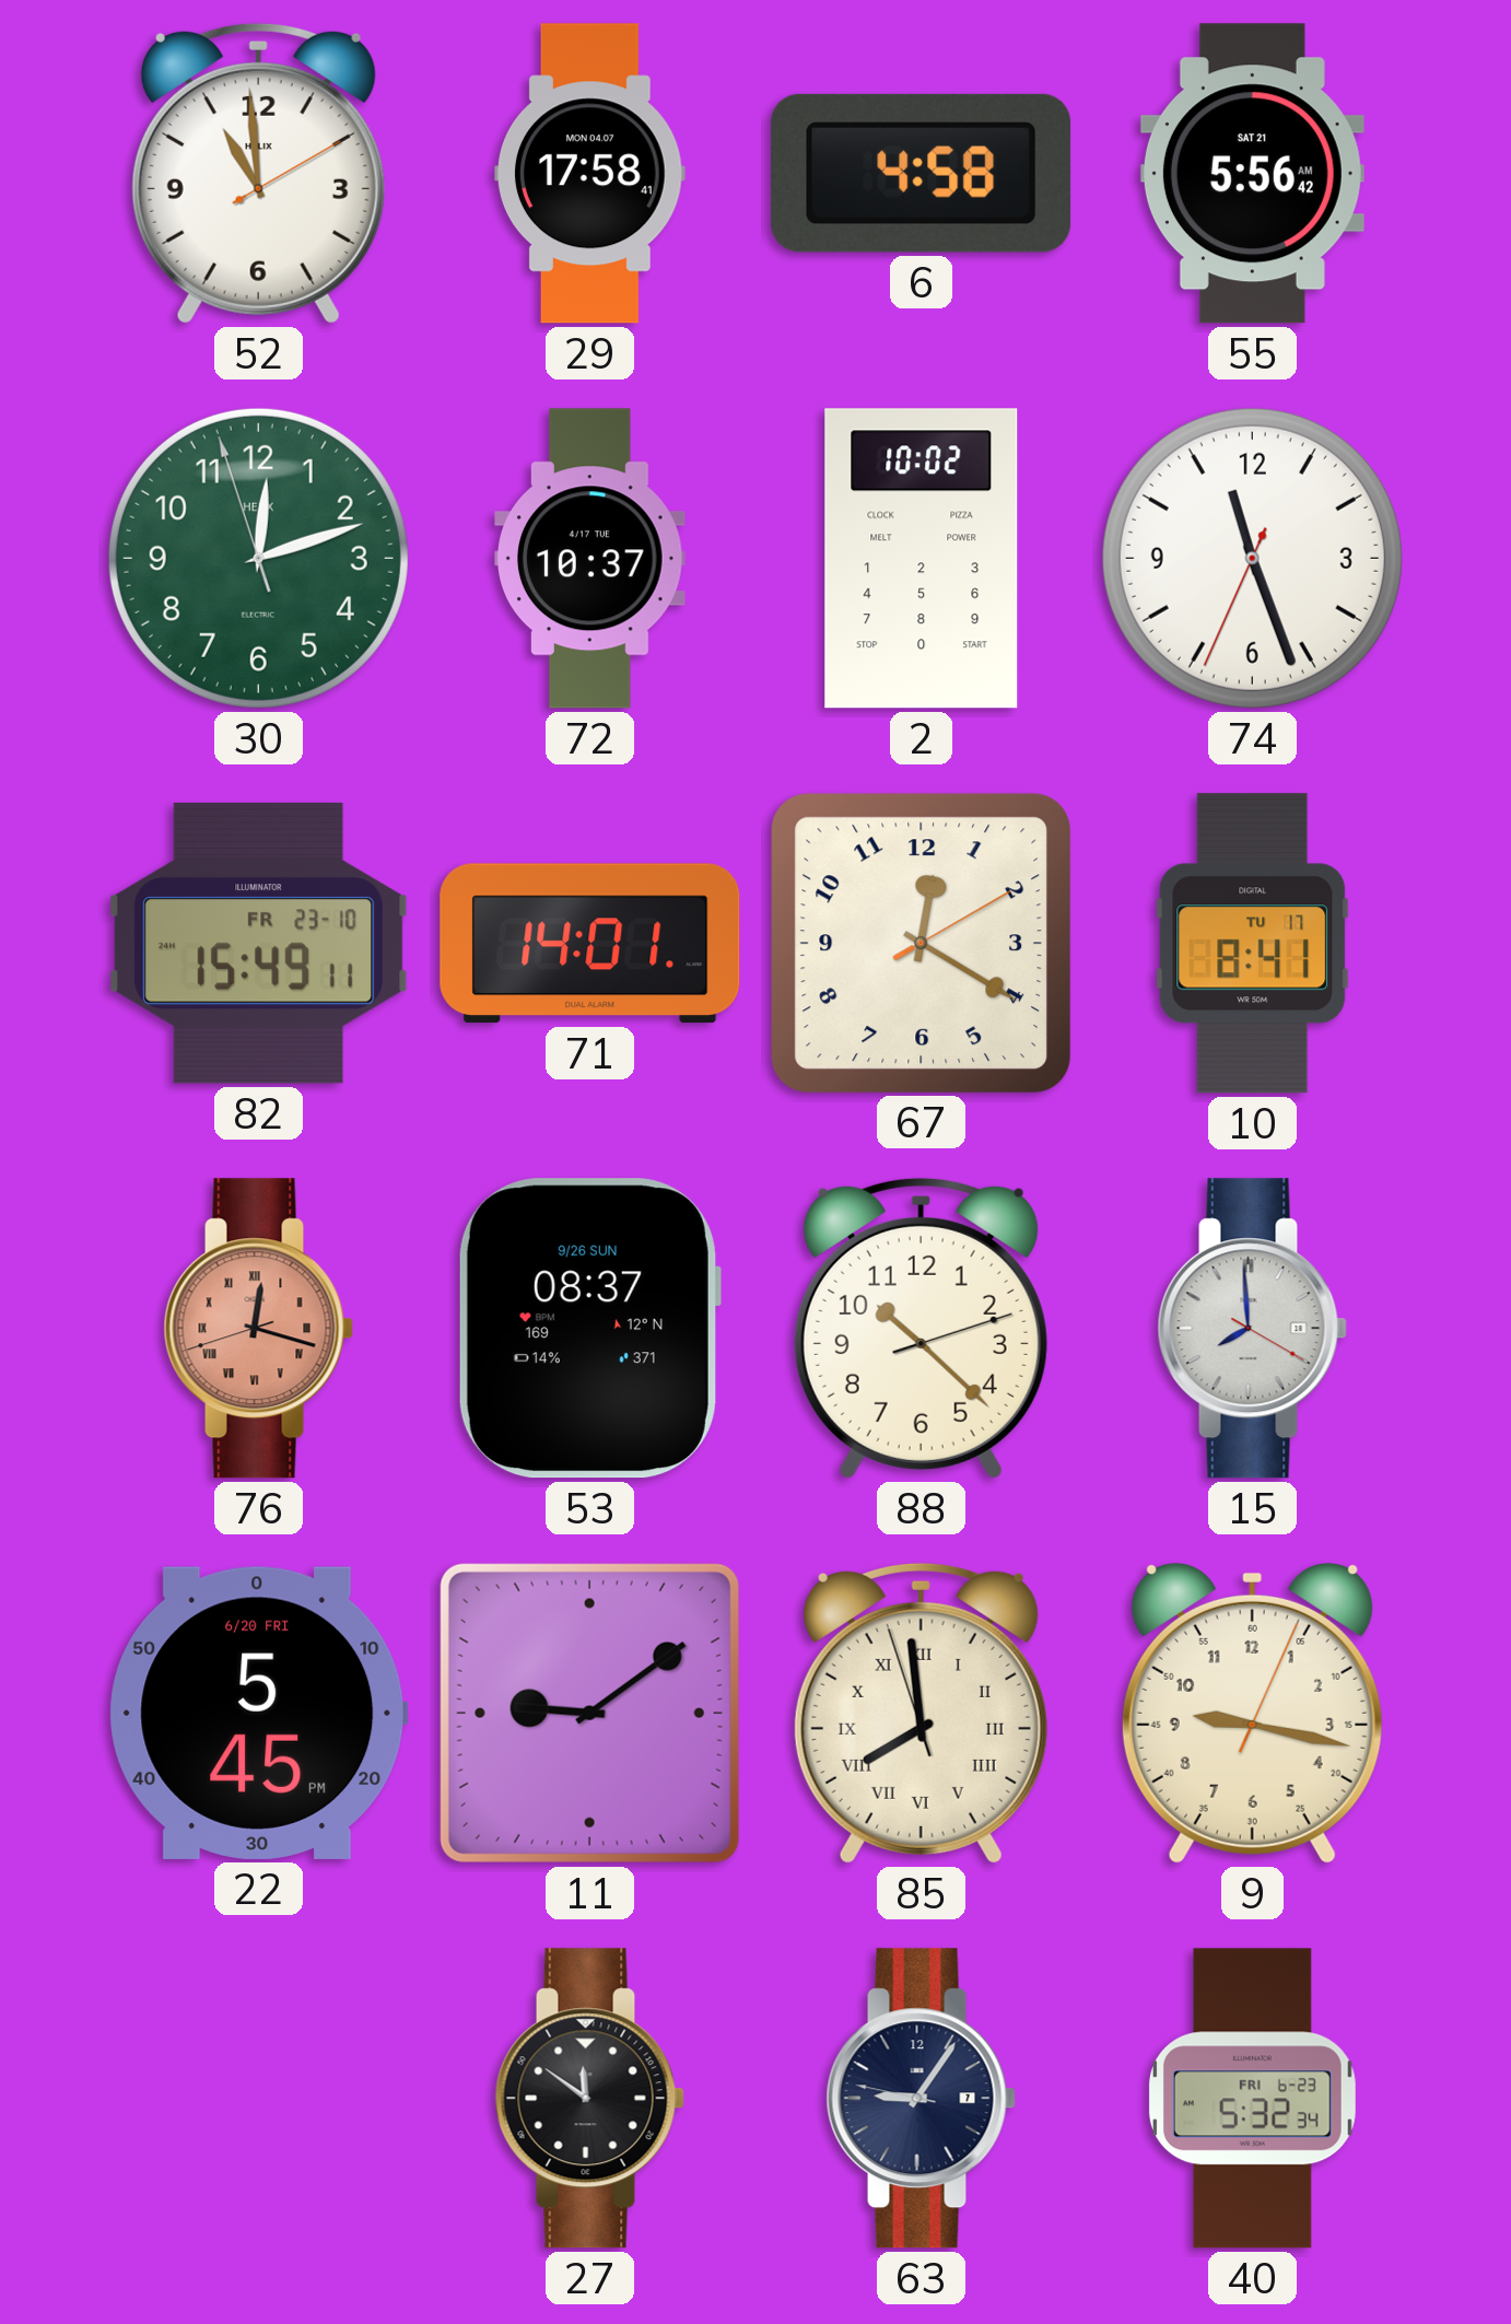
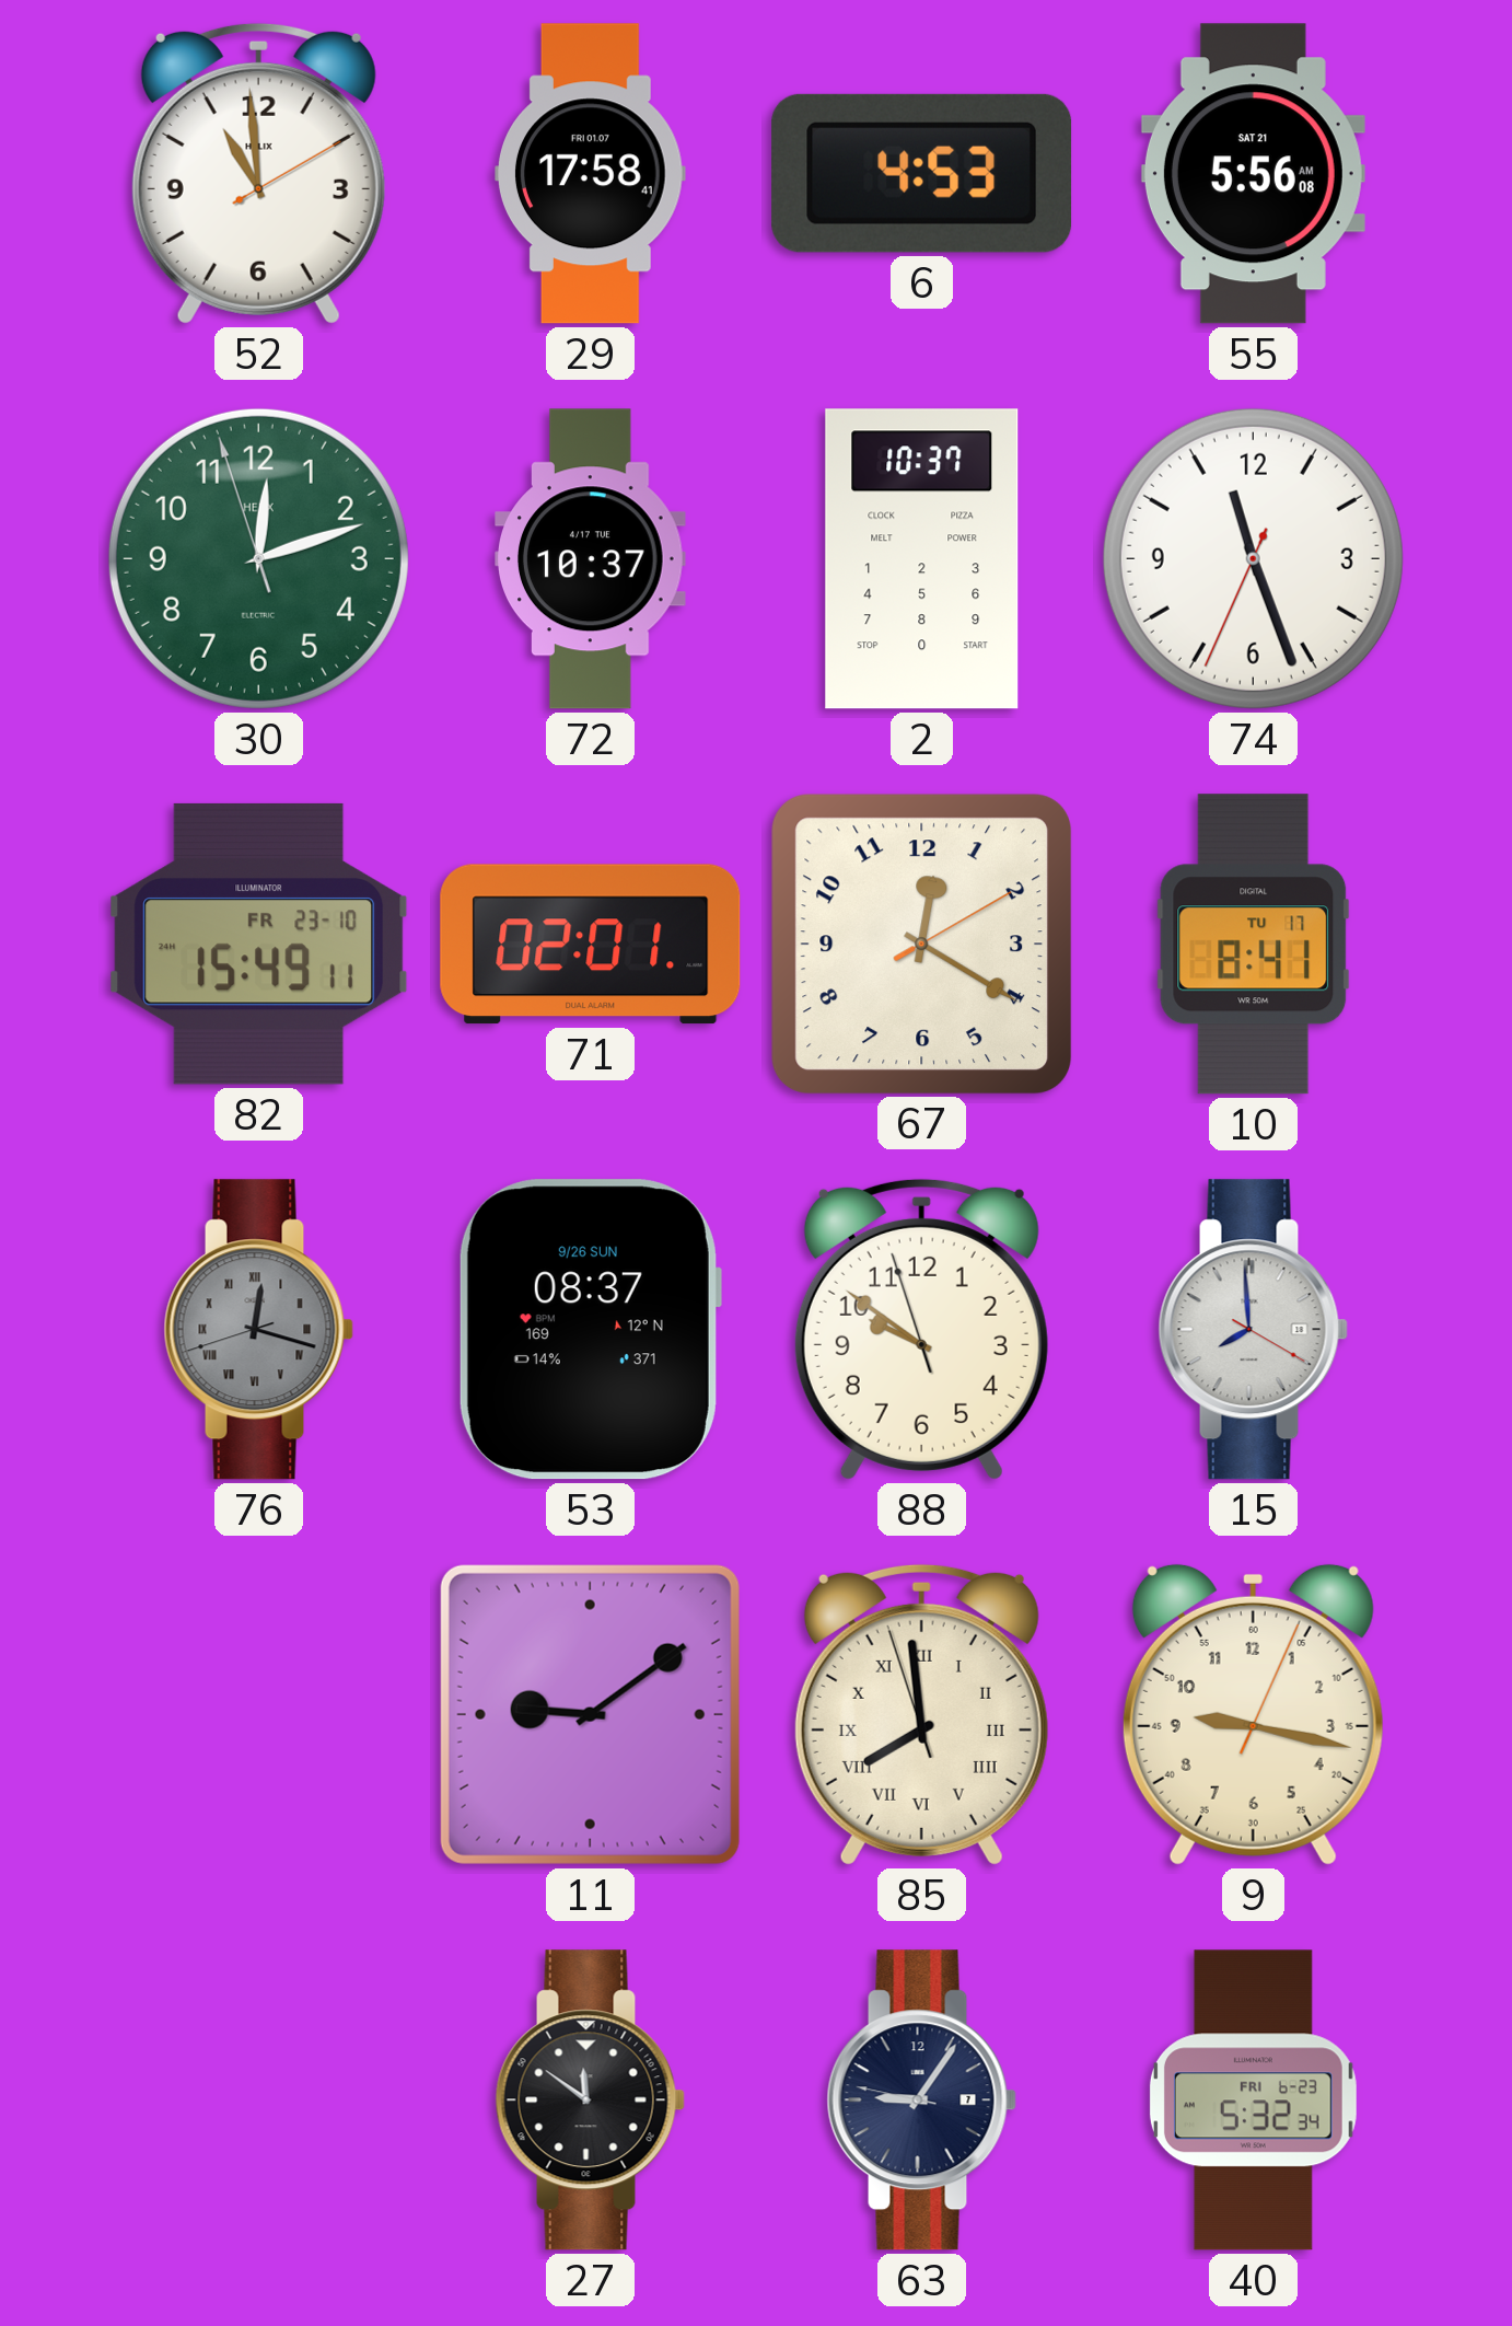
29 date: MON 04.07 -> FRI 01.07 (591, 174)
6: 4:58 -> 4:53 (922, 173)
55: 5:56:42 AM -> 5:56:08 AM (1253, 174)
2: 10:02 -> 10:37 (922, 559)
71: 14:01 -> 02:01 (591, 945)
76 dial: salmon -> grey (258, 1330)
88: 10:22 -> 9:50 (921, 1329)
22: 5:45 -> none (259, 1713)
